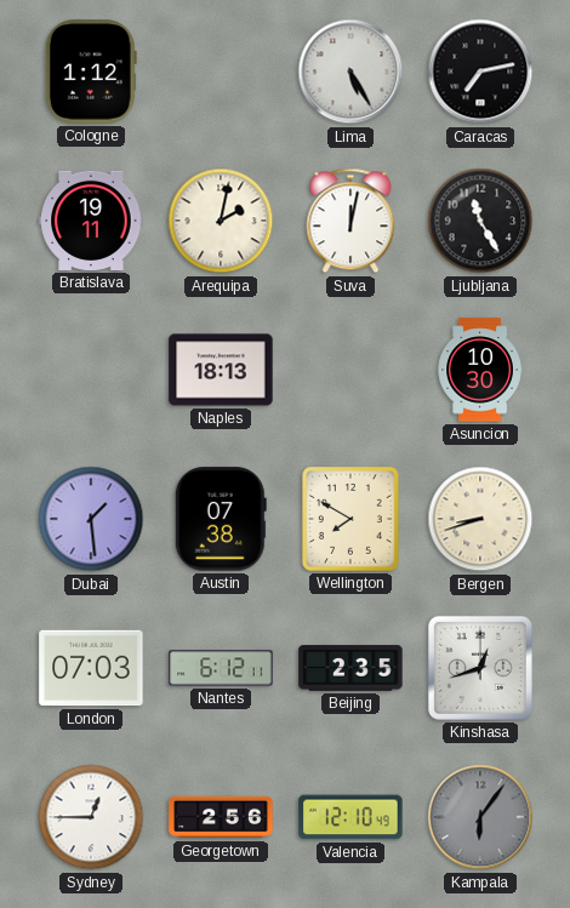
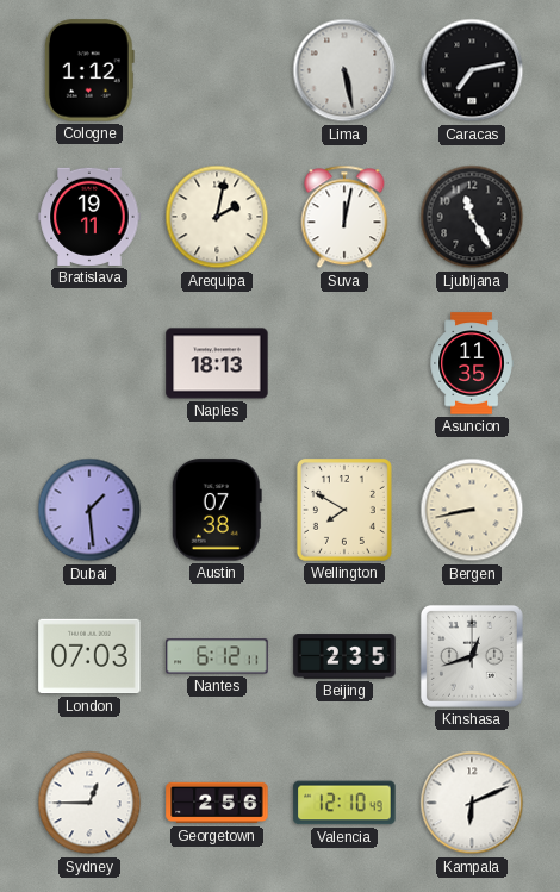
Lima: 5:25 -> 5:28 (344, 70)
Asuncion: 10:30 -> 11:35 (472, 363)
Bergen: 8:42 -> 8:43 (472, 510)
Kampala: 6:06 -> 6:11 (472, 803)
Kampala dial: grey -> white (472, 803)
